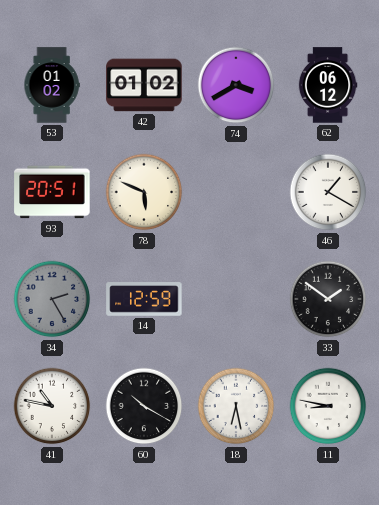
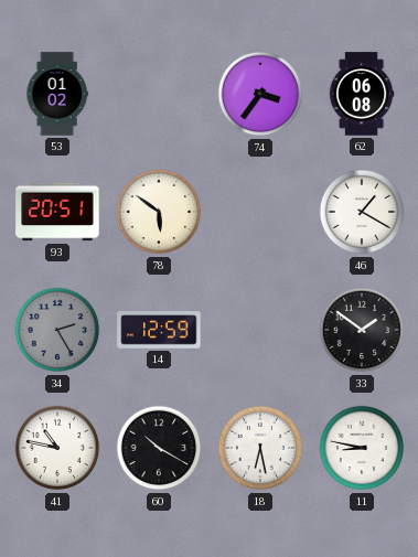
42: 01:02 -> none (144, 85)
74: 3:40 -> 3:36 (260, 94)
62: 06:12 -> 06:08 (362, 94)
78: 5:49 -> 5:51 (159, 212)
